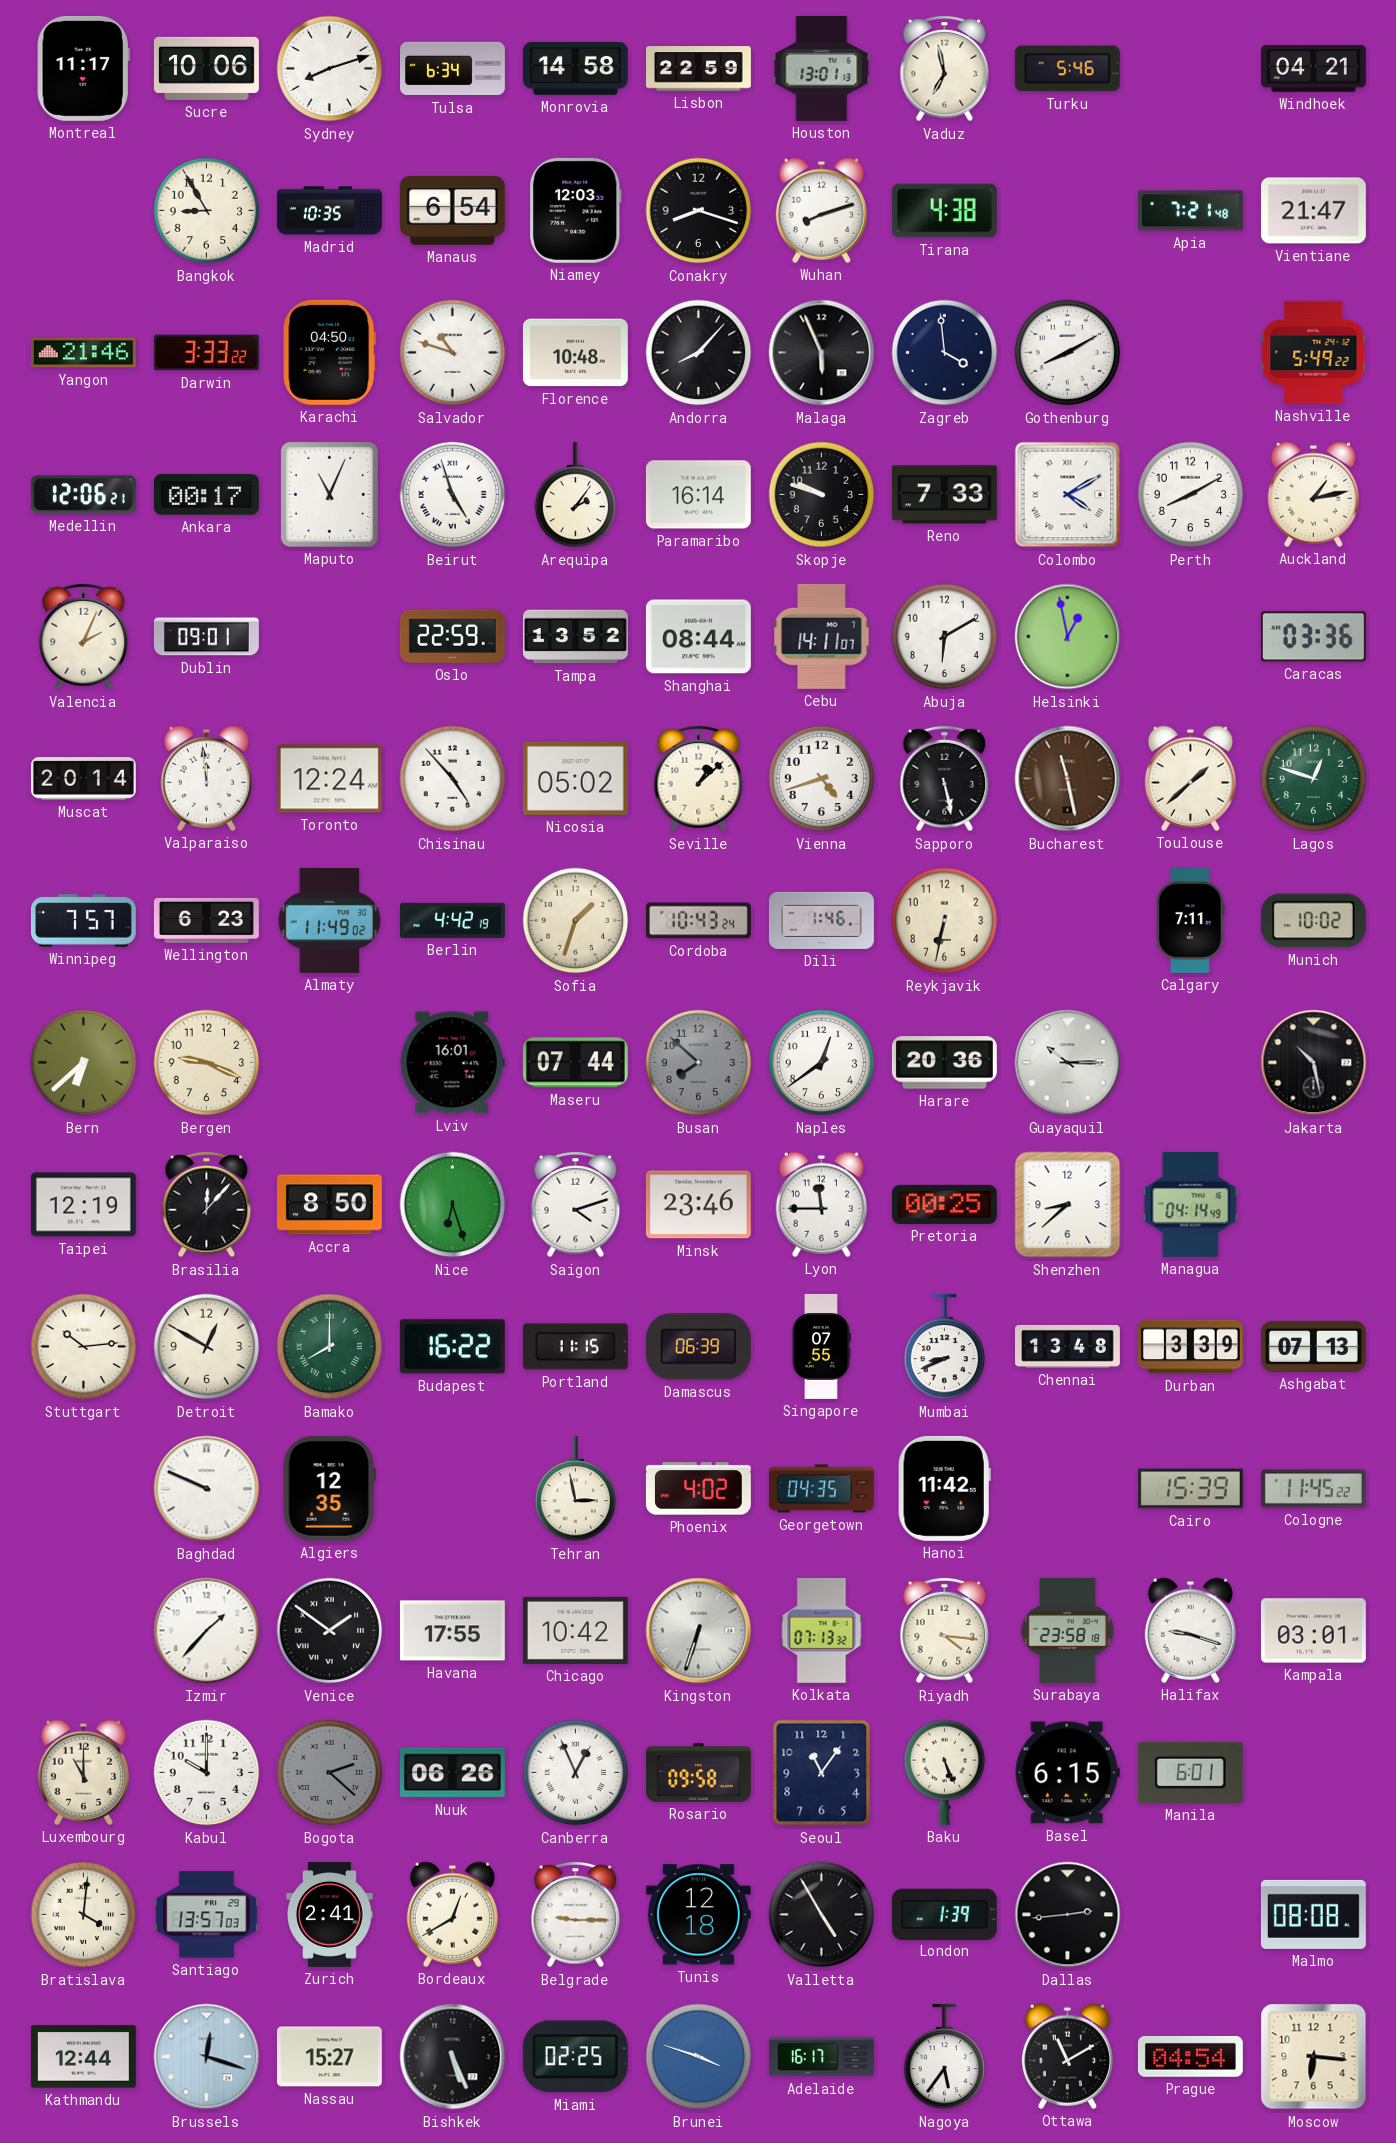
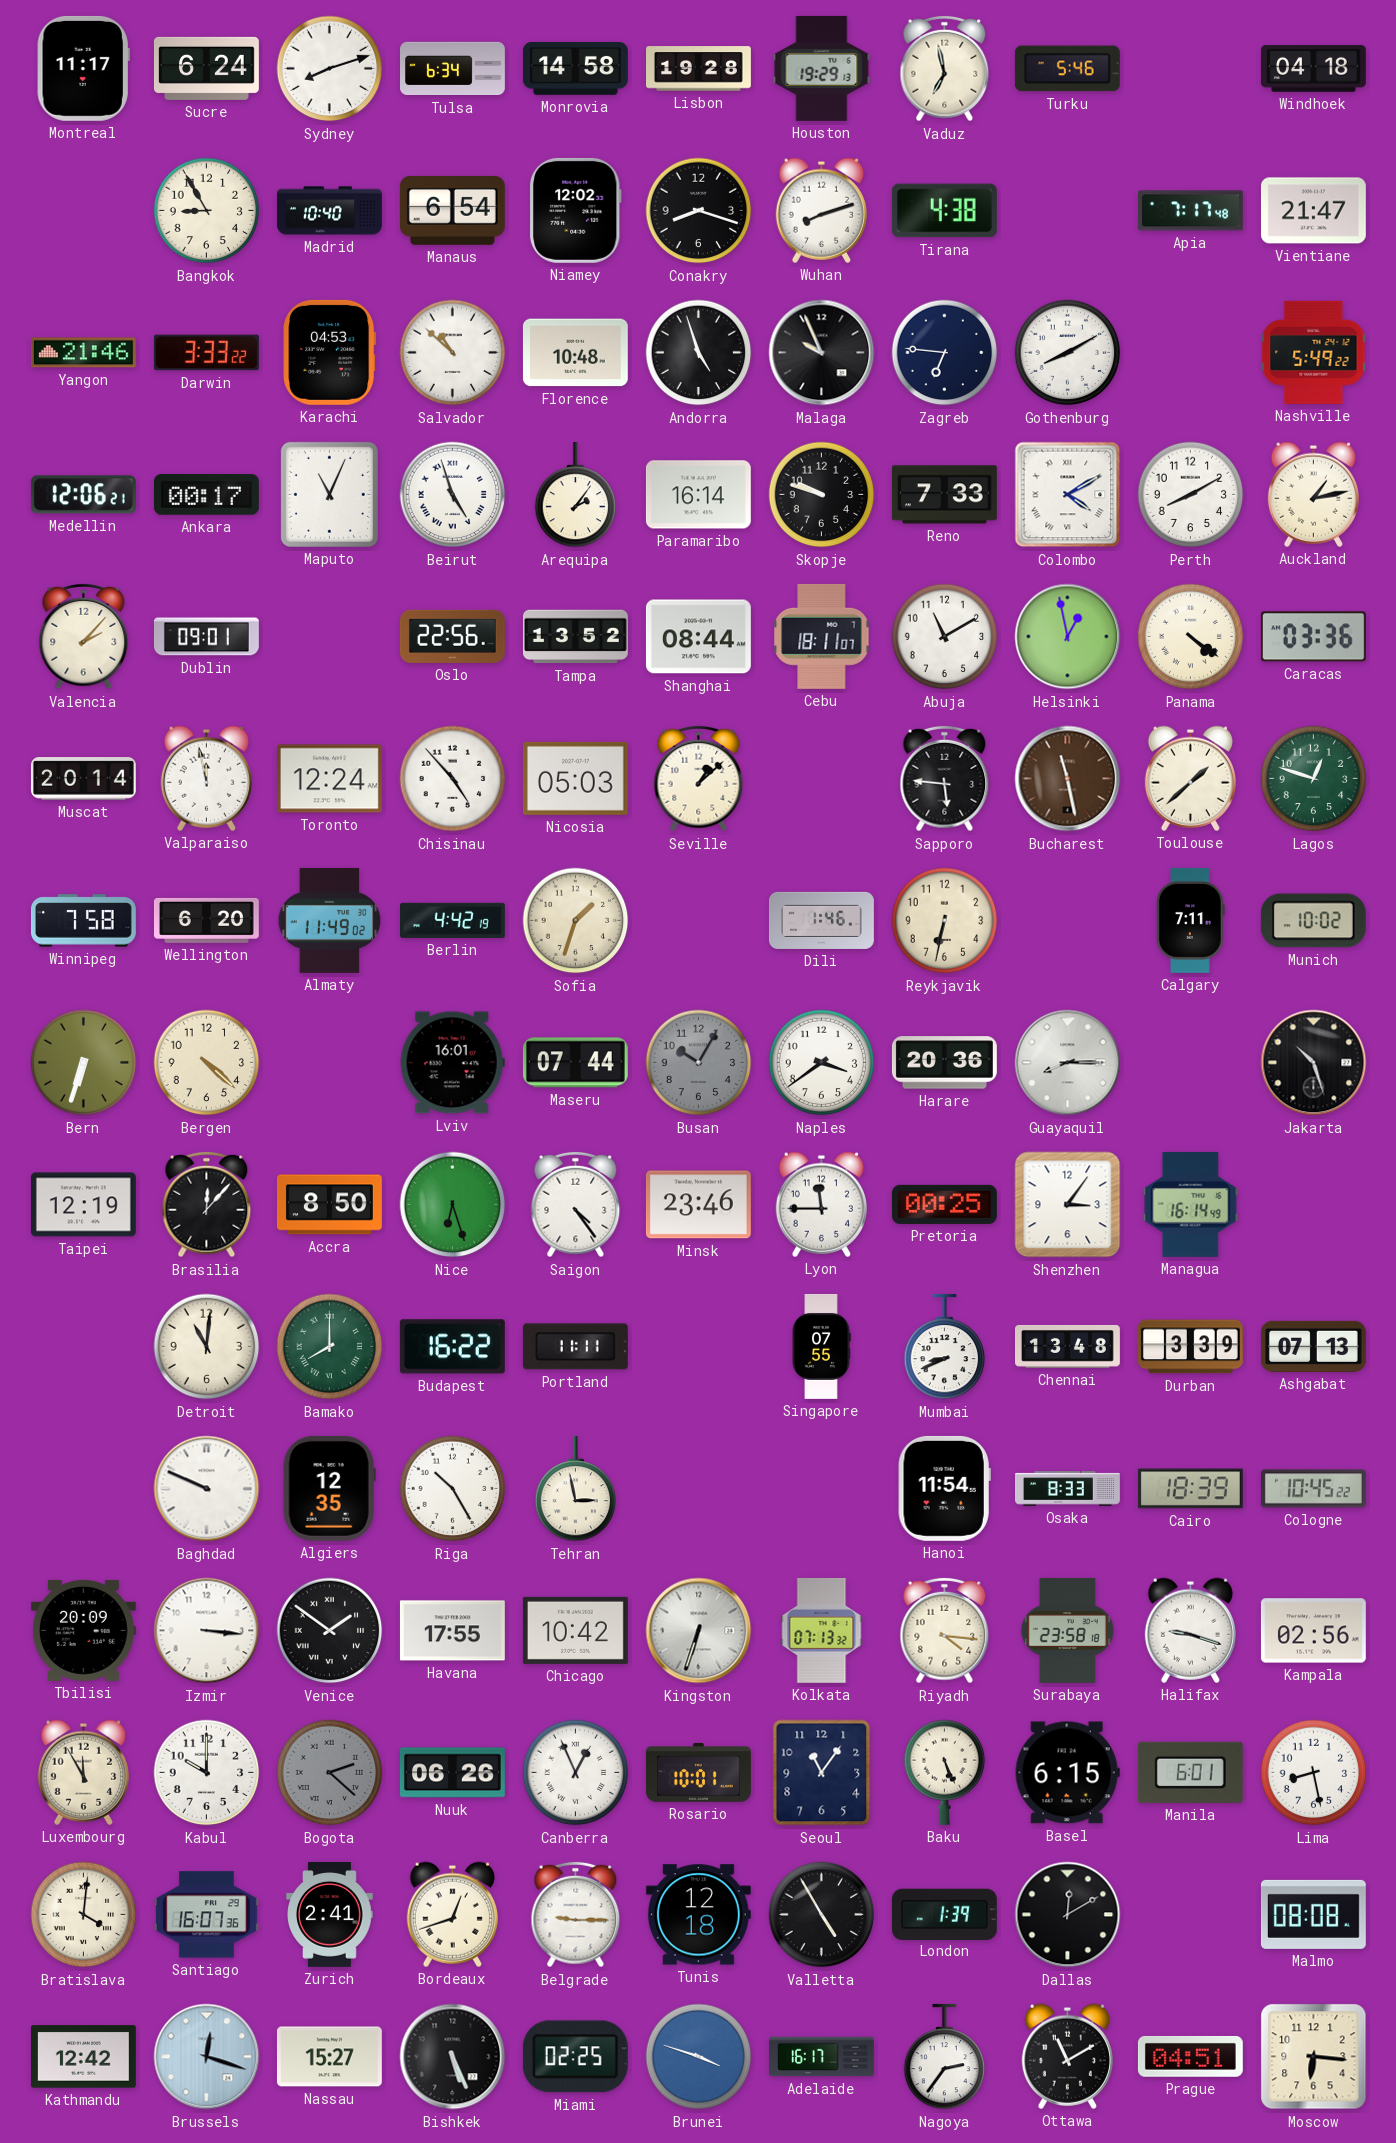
Sucre: 10:06 -> 6:24 (206, 68)
Lisbon: 22:59 -> 19:28 (699, 69)
Houston: 13:01 -> 19:29 (822, 68)
Windhoek: 04:21 -> 04:18 (1313, 69)
Madrid: 10:35 -> 10:40 (330, 211)
Niamey: 12:03 -> 12:02 (575, 210)
Apia: 7:21 -> 7:17 (1190, 211)
Karachi: 04:50 -> 04:53 (330, 352)
Salvador: 10:48 -> 10:52 (453, 353)
Andorra: 8:07 -> 4:57 (699, 353)
Malaga: 5:56 -> 9:56 (822, 353)
Zagreb: 3:59 -> 6:46 (945, 353)
Valencia: 2:04 -> 2:07 (84, 637)
Oslo: 22:59 -> 22:56 (452, 636)
Cebu: 14:11 -> 18:11 (822, 636)
Abuja: 6:10 -> 11:10 (945, 637)
Panama: none -> 4:21 (1191, 637)
Valparaiso: 11:59 -> 11:58 (206, 778)
Nicosia: 05:02 -> 05:03 (575, 778)
Vienna: 4:42 -> none (822, 779)
Sapporo: 5:28 -> 5:46 (945, 779)
Winnipeg: 7:57 -> 7:58 (83, 921)
Wellington: 6:23 -> 6:20 (206, 920)
Cordoba: 10:43 -> none (698, 921)
Bern: 6:38 -> 6:33 (84, 1063)
Bergen: 9:19 -> 4:22 (207, 1063)
Busan: 7:52 -> 10:05 (699, 1063)
Naples: 12:39 -> 3:39 (822, 1063)
Guayaquil: 10:15 -> 8:15 (1068, 1063)
Jakarta: 10:28 -> 10:27 (1314, 1063)
Saigon: 4:12 -> 4:24 (576, 1205)
Shenzhen: 8:38 -> 3:06 (1068, 1205)
Managua: 04:14 -> 16:14 (1191, 1204)
Stuttgart: 10:14 -> none (84, 1347)
Detroit: 12:50 -> 11:01 (207, 1347)
Portland: 11:15 -> 11:11 (575, 1347)
Damascus: 06:39 -> none (698, 1347)
Riga: none -> 10:25 (453, 1489)
Phoenix: 4:02 -> none (698, 1489)
Georgetown: 04:35 -> none (821, 1489)
Hanoi: 11:42 -> 11:54 (944, 1488)
Osaka: none -> 8:33 (1068, 1489)
Cairo: 15:39 -> 18:39 (1190, 1489)
Cologne: 11:45 -> 10:45 (1314, 1489)
Tbilisi: none -> 20:09 (83, 1630)
Izmir: 1:37 -> 3:16 (207, 1631)
Kampala: 03:01 -> 02:56 (1313, 1631)
Luxembourg: 11:00 -> 11:55 (83, 1772)
Rosario: 09:58 -> 10:01 (699, 1773)
Lima: none -> 8:28 (1314, 1773)
Santiago: 13:57 -> 16:07 (206, 1915)
Bordeaux: 12:40 -> 12:42 (452, 1914)
Dallas: 2:44 -> 12:10 (1068, 1915)
Kathmandu: 12:44 -> 12:42 (83, 2057)
Nagoya: 5:36 -> 2:36 (945, 2057)
Prague: 04:54 -> 04:51 (1190, 2056)
